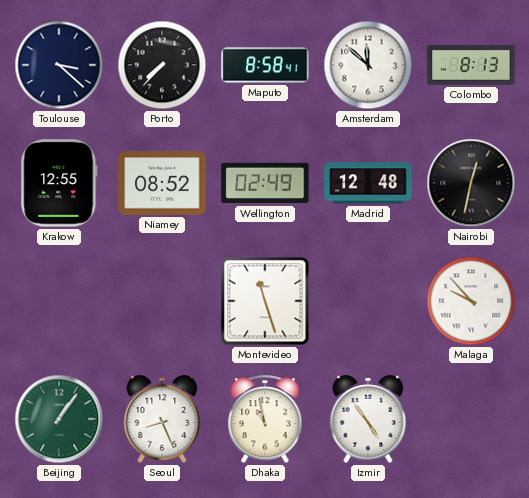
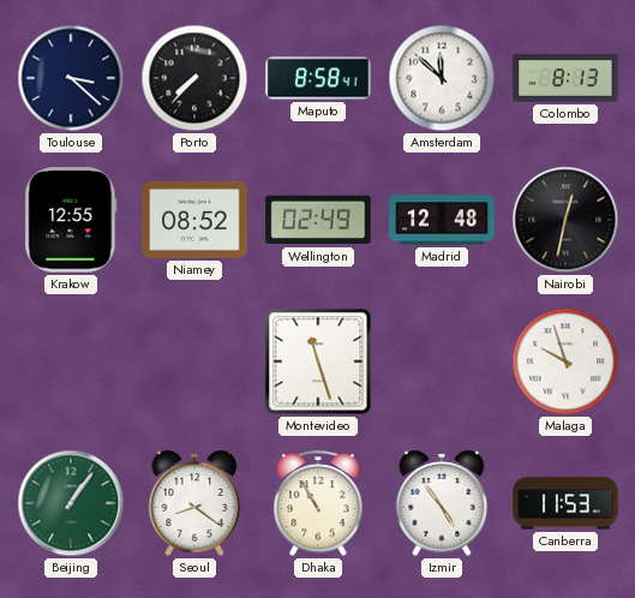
Malaga: 9:53 -> 9:57 (565, 361)
Seoul: 8:26 -> 8:21 (194, 503)
Dhaka: 10:58 -> 10:55 (318, 504)
Canberra: none -> 11:53 (565, 503)
